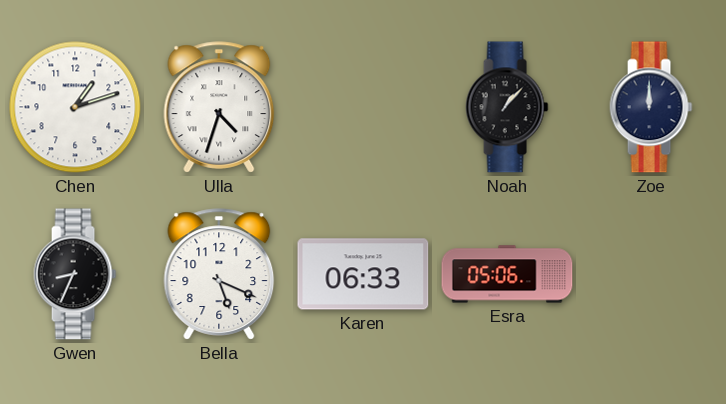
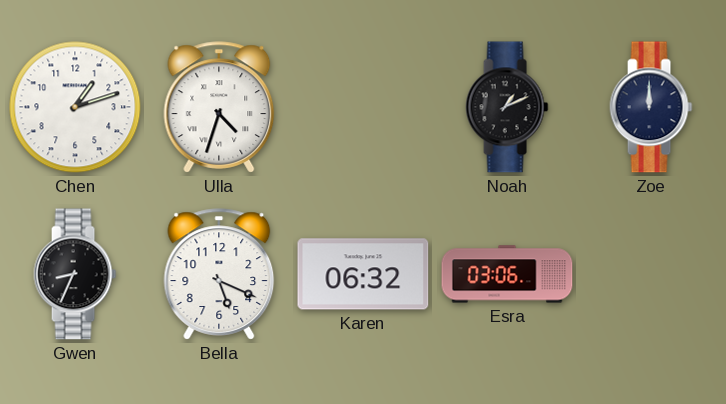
Noah: 1:07 -> 1:11 (507, 107)
Karen: 06:33 -> 06:32 (363, 274)
Esra: 05:06 -> 03:06 (507, 274)
